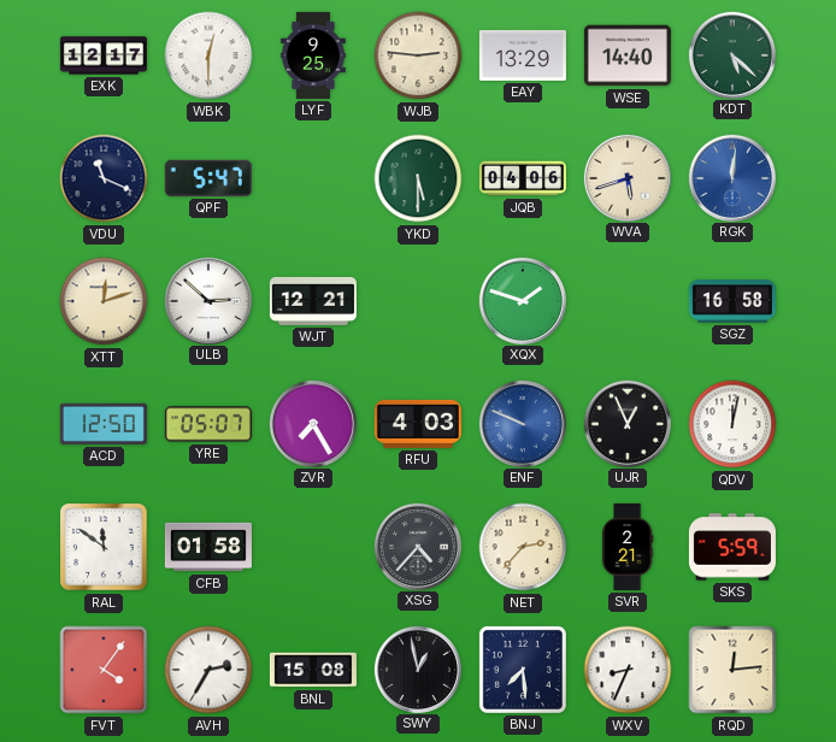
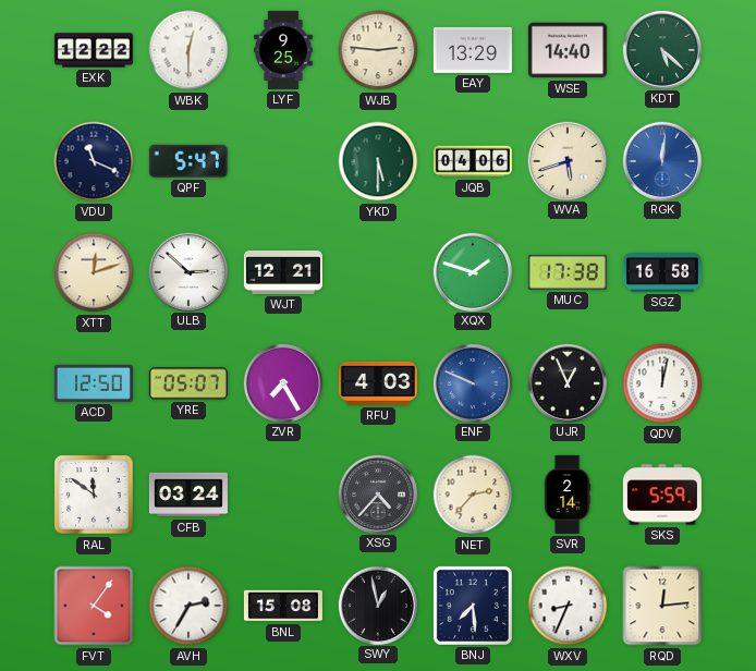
EXK: 12:17 -> 12:22 (94, 50)
MUC: none -> 17:38 (568, 272)
CFB: 01:58 -> 03:24 (188, 495)
SVR: 2:21 -> 2:14 (568, 495)
